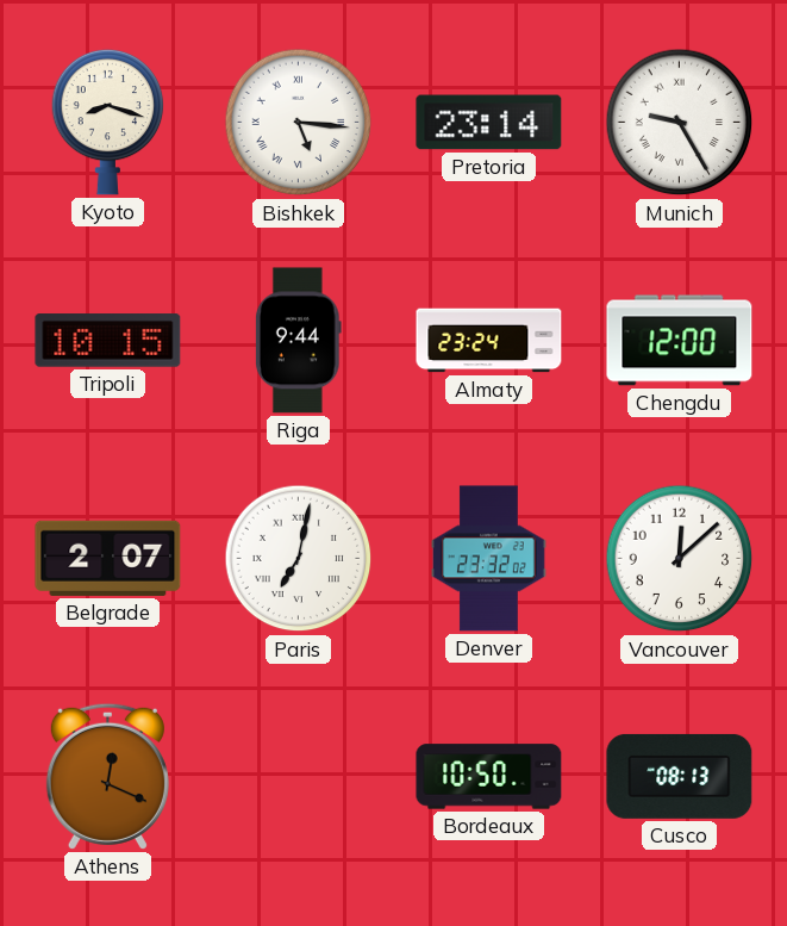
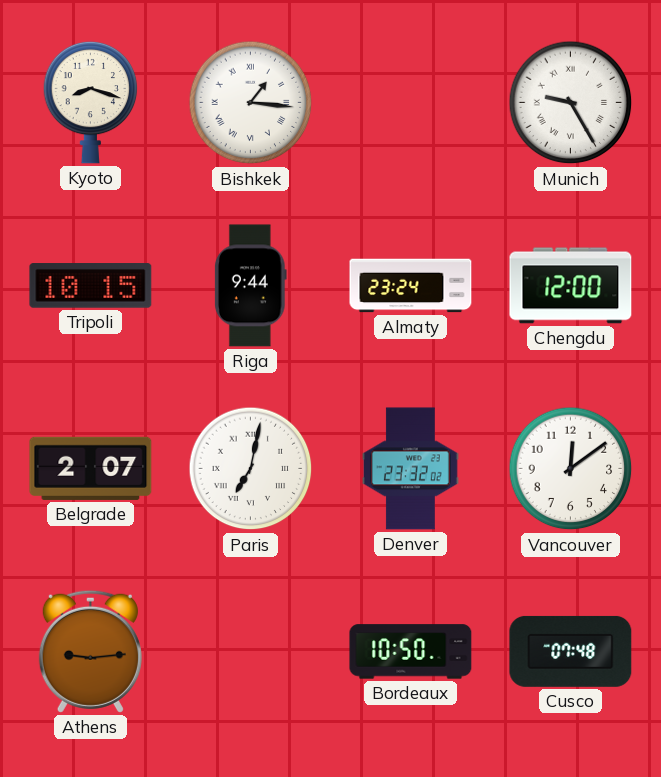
Bishkek: 5:16 -> 1:16 (251, 103)
Pretoria: 23:14 -> none (489, 123)
Vancouver: 12:08 -> 12:09 (571, 469)
Athens: 12:19 -> 9:14 (90, 651)
Cusco: 08:13 -> 07:48 (571, 651)
